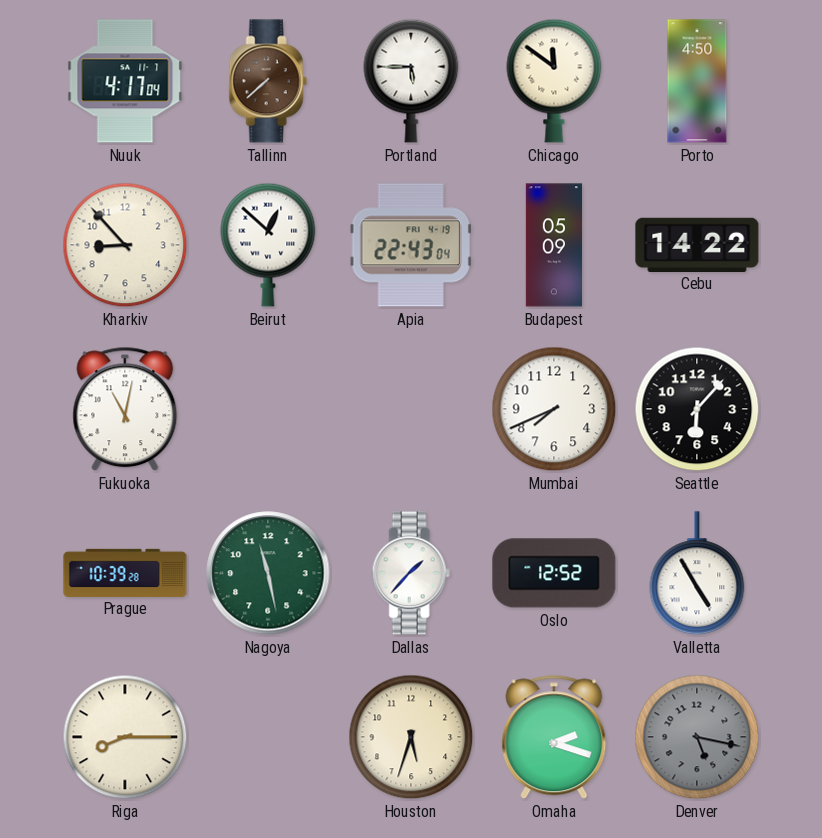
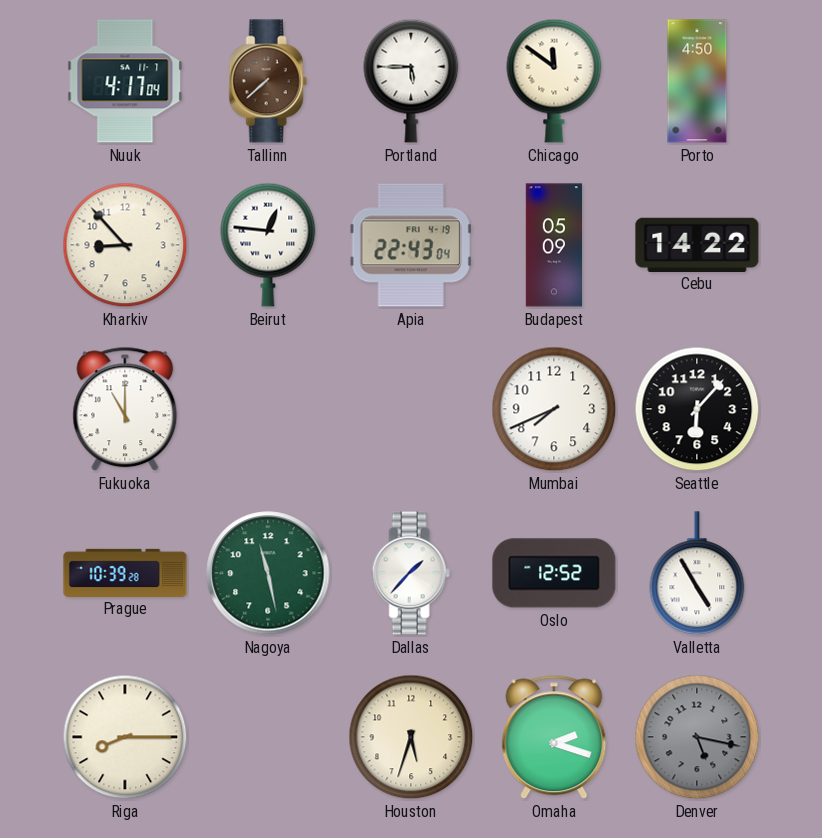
Beirut: 12:52 -> 12:46 (268, 245)
Fukuoka: 11:02 -> 11:00 (125, 409)
